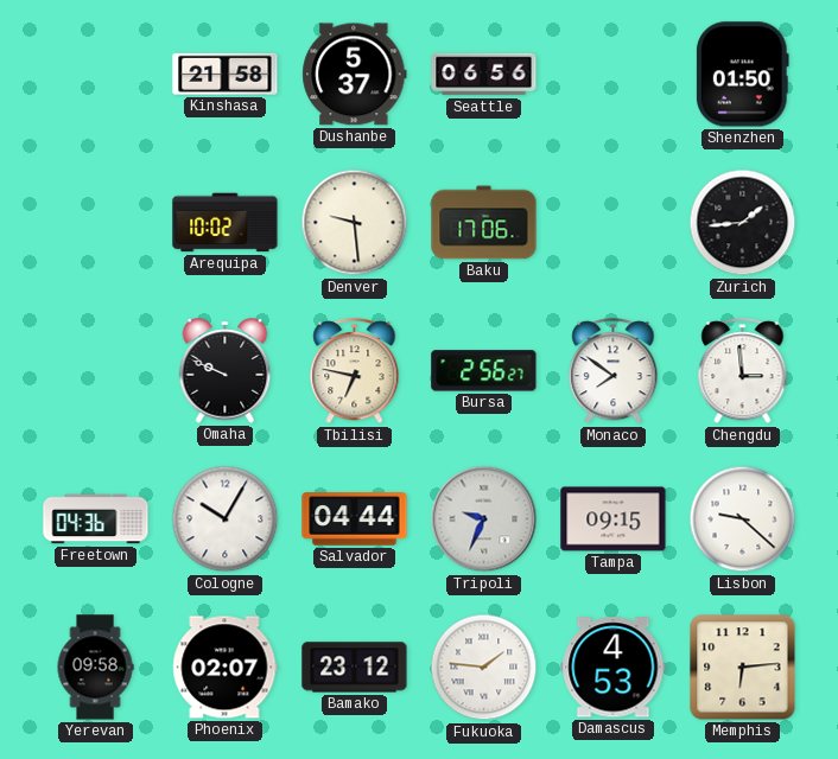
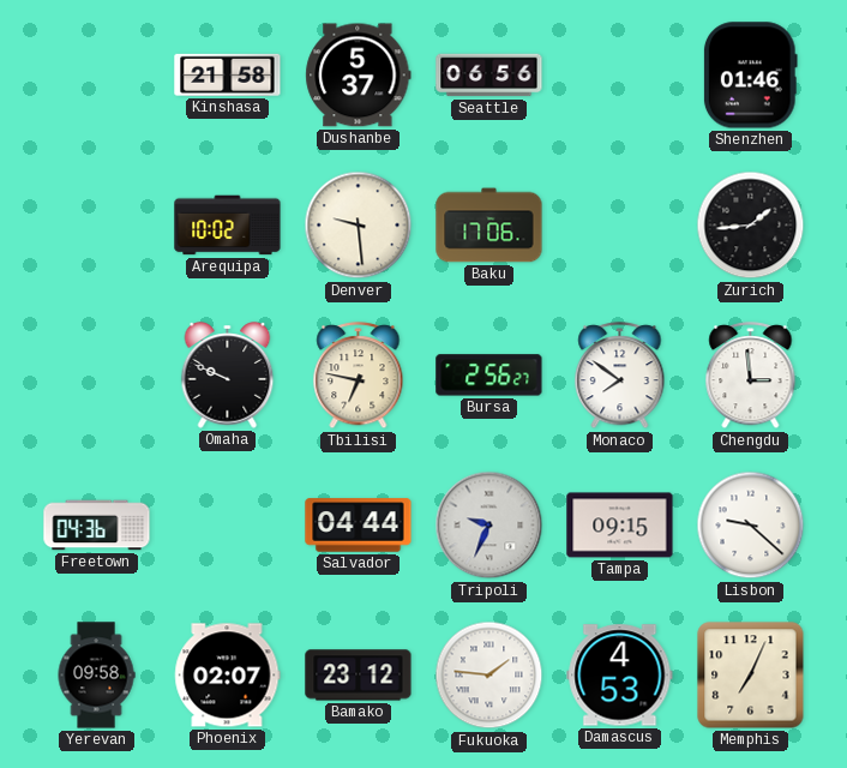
Shenzhen: 01:50 -> 01:46 (750, 76)
Cologne: 10:05 -> none (226, 519)
Memphis: 6:14 -> 7:04 (751, 676)
